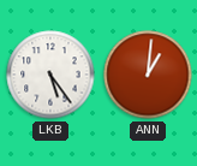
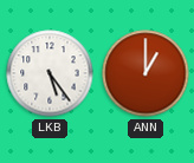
ANN: 1:01 -> 1:00 (145, 73)
